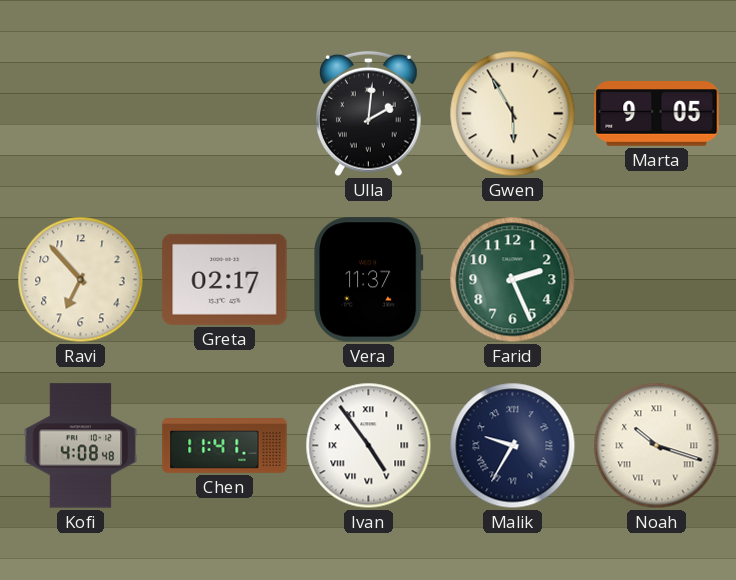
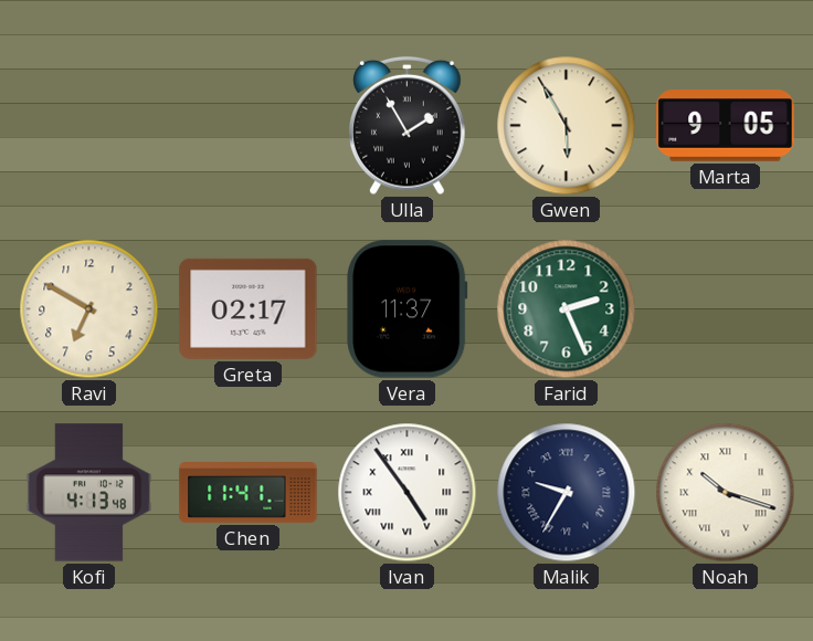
Ulla: 2:01 -> 1:55 (408, 126)
Ravi: 6:53 -> 6:50 (89, 309)
Kofi: 4:08 -> 4:13 (89, 493)
